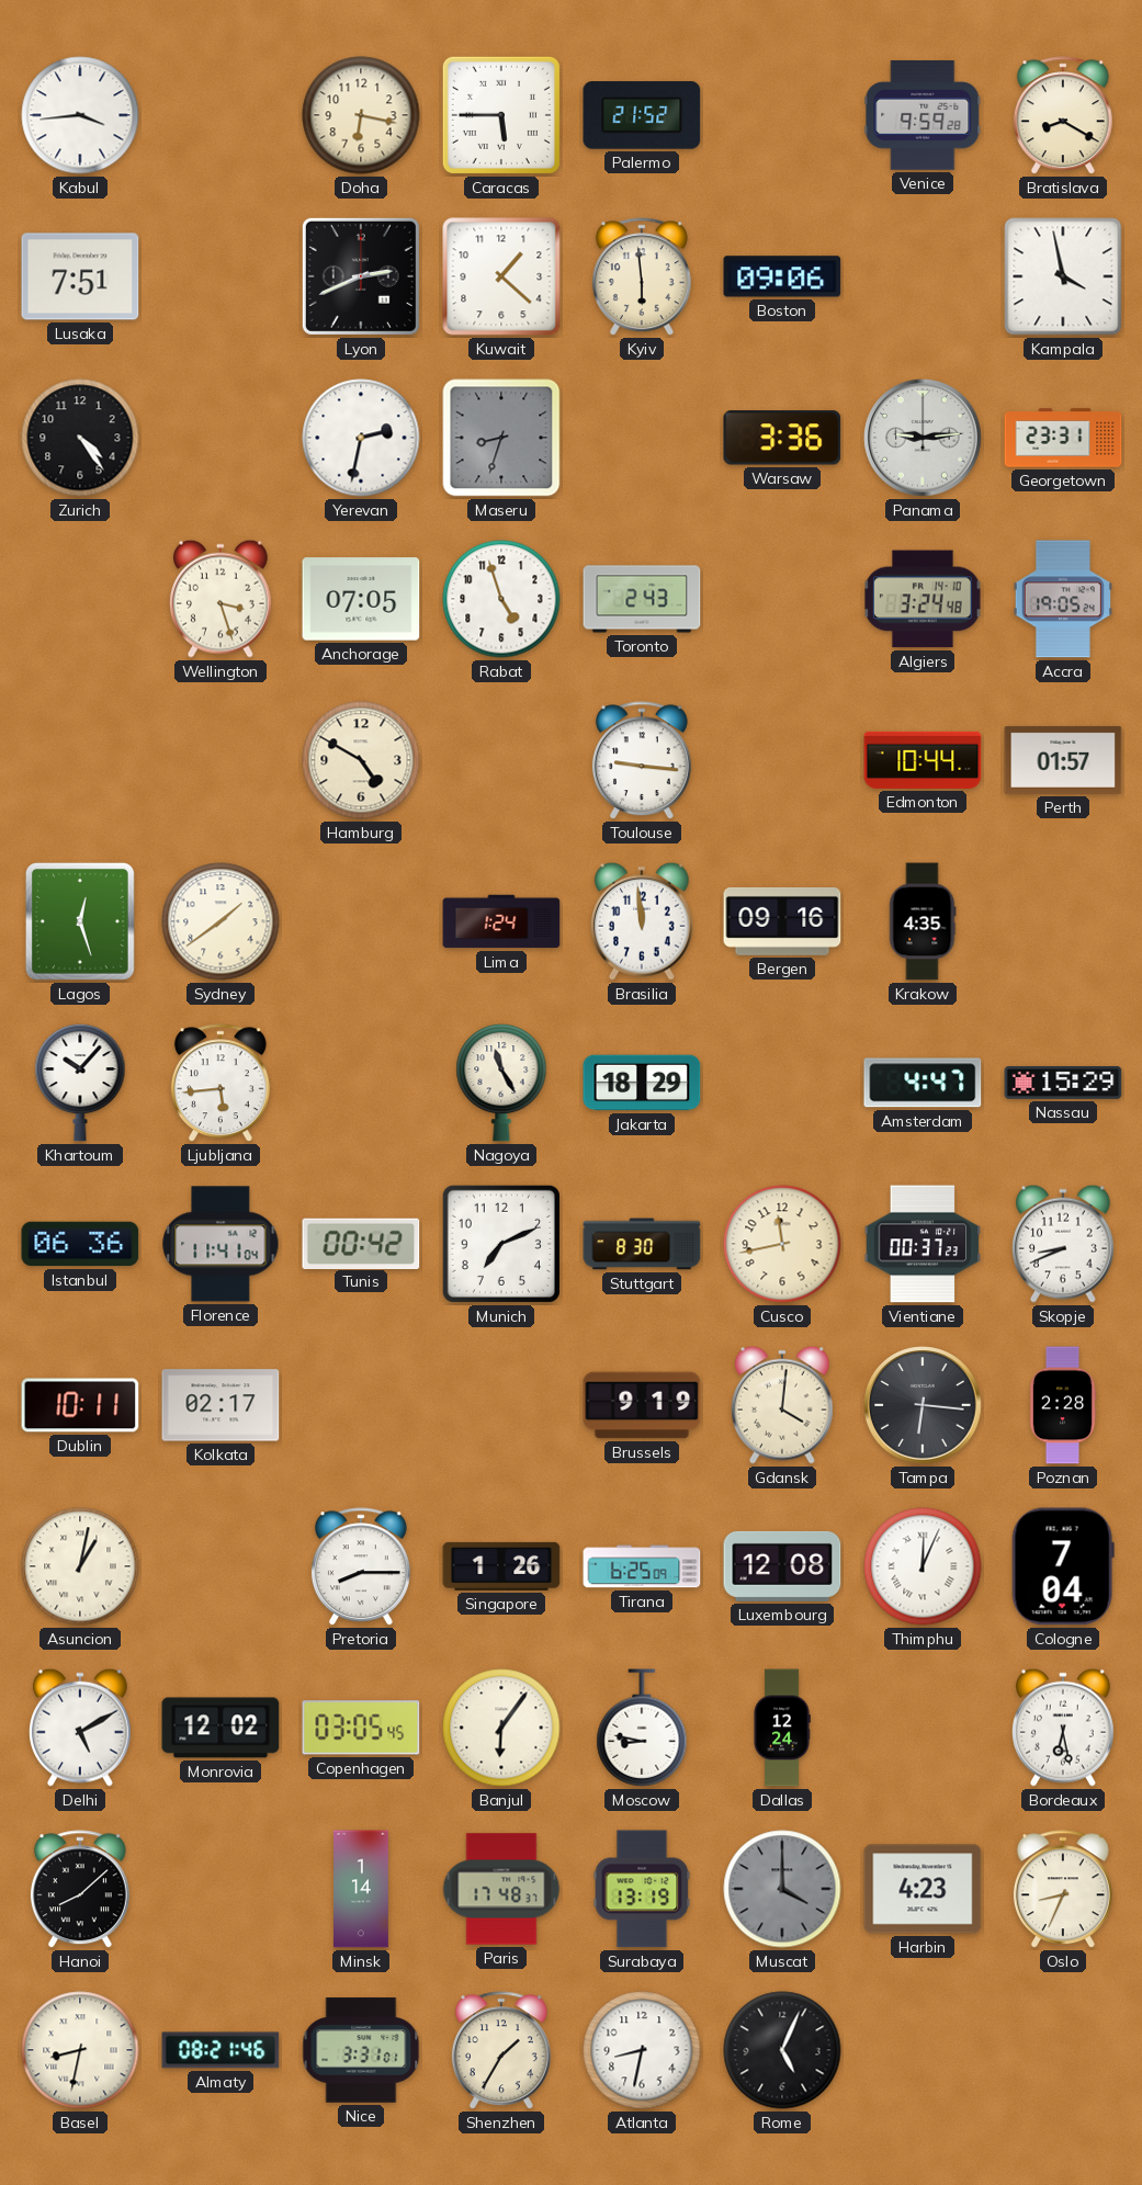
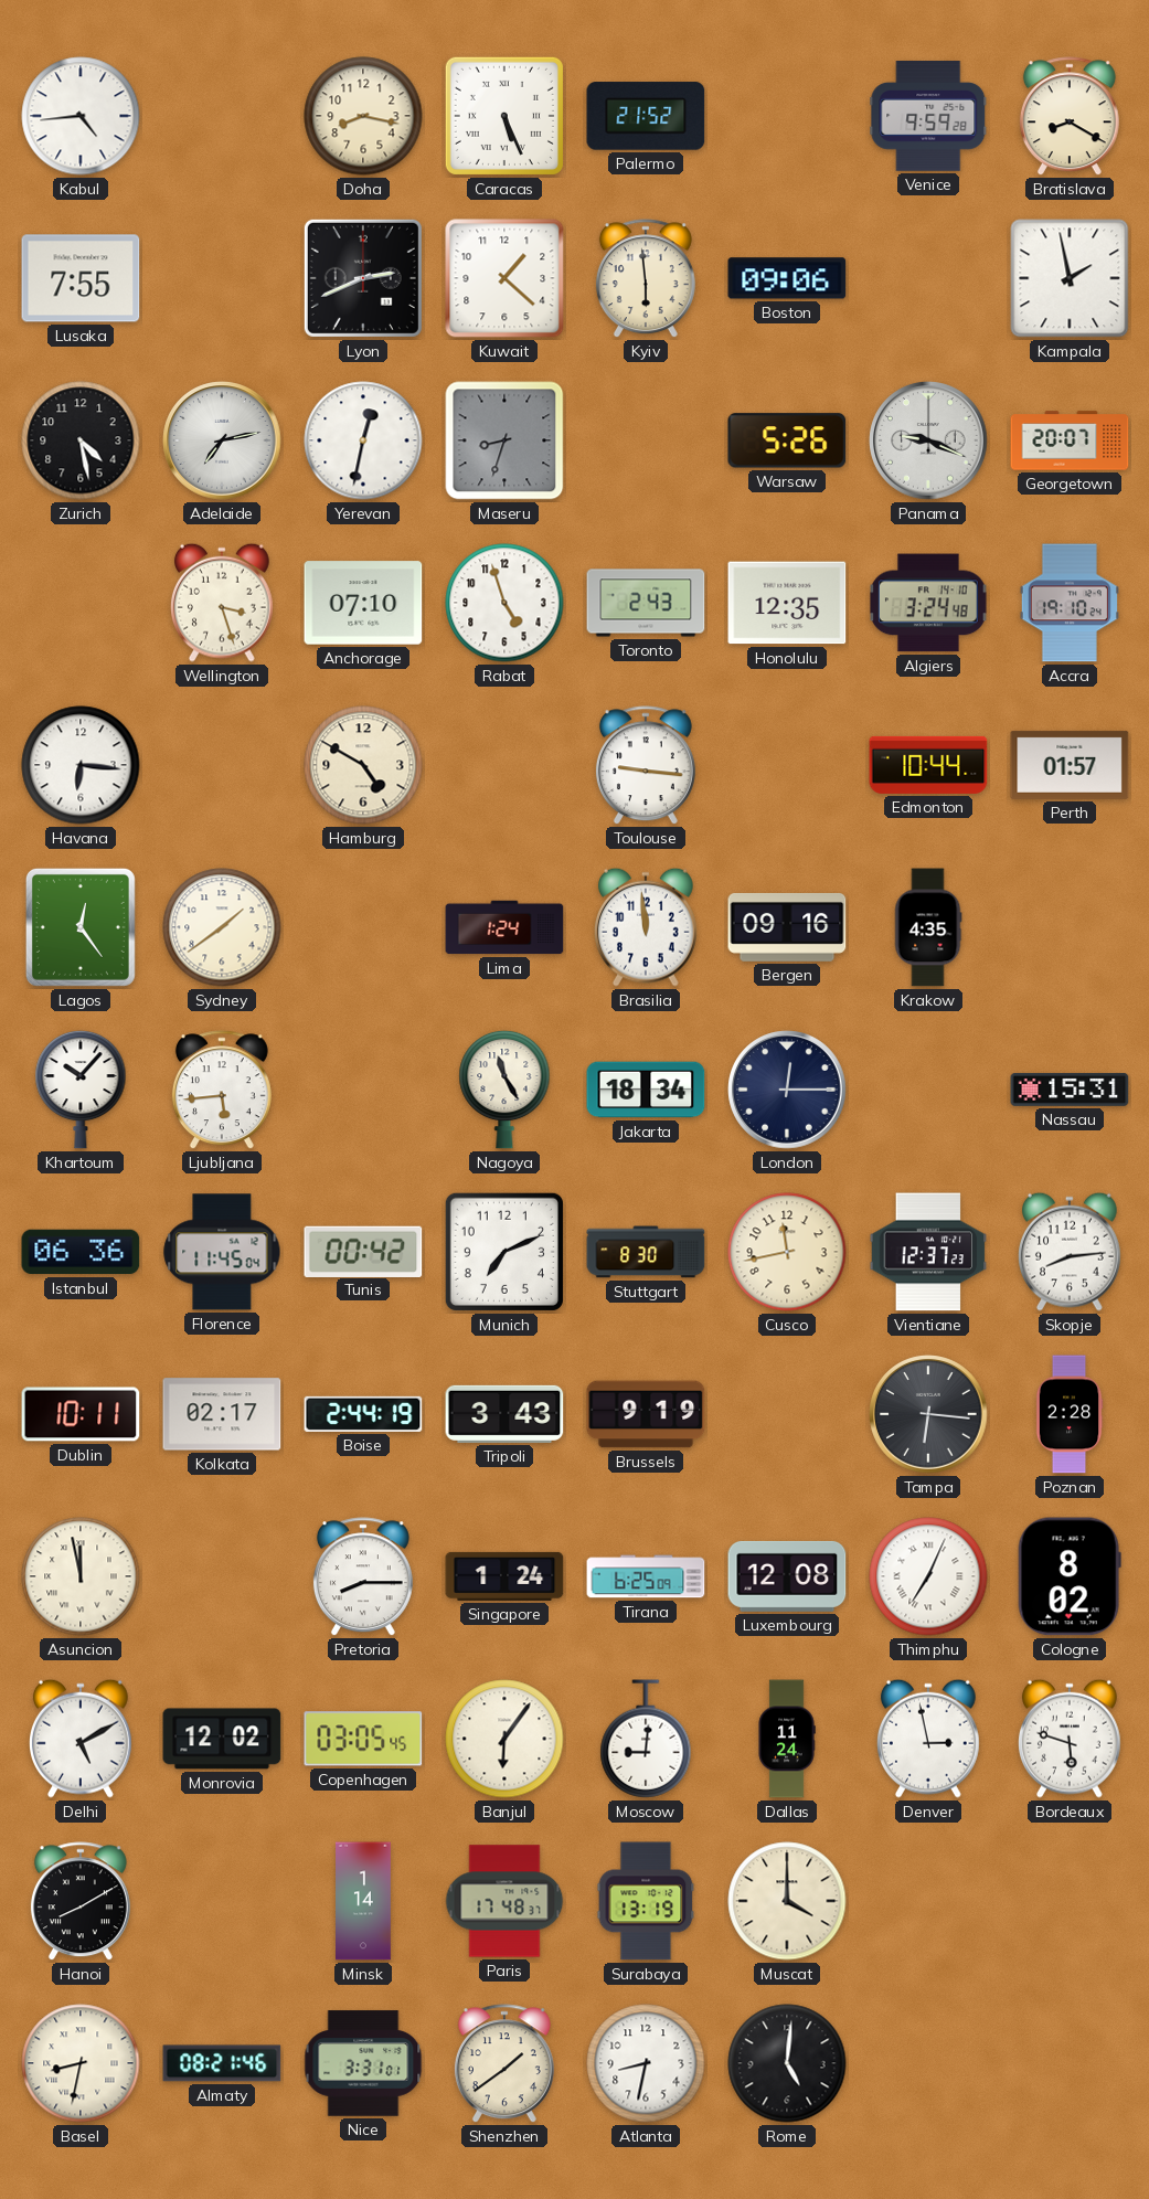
Kabul: 3:44 -> 4:44 (81, 116)
Doha: 6:17 -> 8:17 (363, 116)
Caracas: 5:45 -> 5:26 (504, 116)
Lusaka: 7:51 -> 7:55 (81, 278)
Kampala: 3:58 -> 1:58 (1070, 278)
Zurich: 4:24 -> 4:28 (81, 440)
Adelaide: none -> 7:13 (222, 440)
Yerevan: 2:32 -> 12:32 (363, 440)
Warsaw: 3:36 -> 5:26 (787, 440)
Panama: 9:14 -> 9:19 (928, 440)
Georgetown: 23:31 -> 20:07 (1070, 440)
Anchorage: 07:05 -> 07:10 (363, 603)
Honolulu: none -> 12:35 (787, 603)
Accra: 19:05 -> 19:10 (1070, 603)
Havana: none -> 6:16 (81, 765)
Lagos: 12:27 -> 12:24 (81, 927)
Jakarta: 18:29 -> 18:34 (646, 1090)
London: none -> 12:15 (787, 1090)
Amsterdam: 4:47 -> none (923, 1083)
Nassau: 15:29 -> 15:31 (1070, 1090)
Florence: 11:41 -> 11:45 (222, 1252)
Vientiane: 00:37 -> 12:37 (928, 1252)
Skopje: 8:41 -> 8:14 (1070, 1252)
Boise: none -> 2:44 (363, 1414)
Tripoli: none -> 3:43 (504, 1414)
Gdansk: 4:01 -> none (782, 1405)
Asuncion: 1:02 -> 11:58 (81, 1576)
Singapore: 1:26 -> 1:24 (504, 1576)
Thimphu: 12:04 -> 7:04 (928, 1576)
Cologne: 7:04 -> 8:02 (1070, 1576)
Moscow: 8:47 -> 9:01 (646, 1739)
Dallas: 12:24 -> 11:24 (787, 1739)
Denver: none -> 2:58 (928, 1739)
Bordeaux: 6:28 -> 5:48 (1070, 1739)
Hanoi: 8:08 -> 8:10 (81, 1902)
Muscat dial: grey -> cream (787, 1901)
Harbin: 4:23 -> none (923, 1889)
Oslo: 8:34 -> none (1063, 1890)
Shenzhen: 1:35 -> 1:39 (504, 2064)
Rome: 5:04 -> 5:01 (787, 2063)
